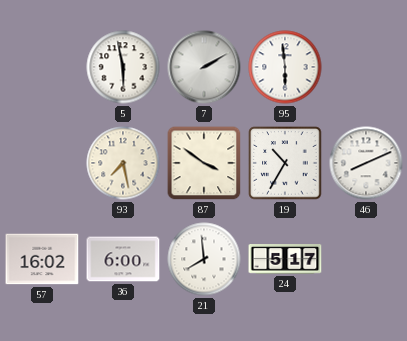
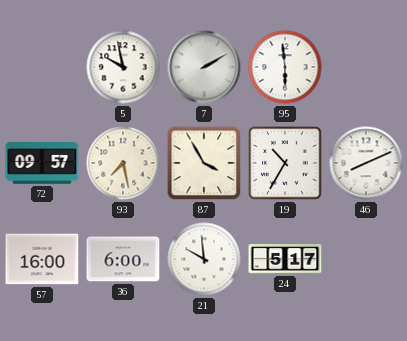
5: 5:58 -> 9:58 (123, 67)
72: none -> 09:57 (42, 164)
87: 3:51 -> 3:55 (204, 163)
57: 16:02 -> 16:00 (42, 259)
21: 7:59 -> 9:59 (204, 259)
